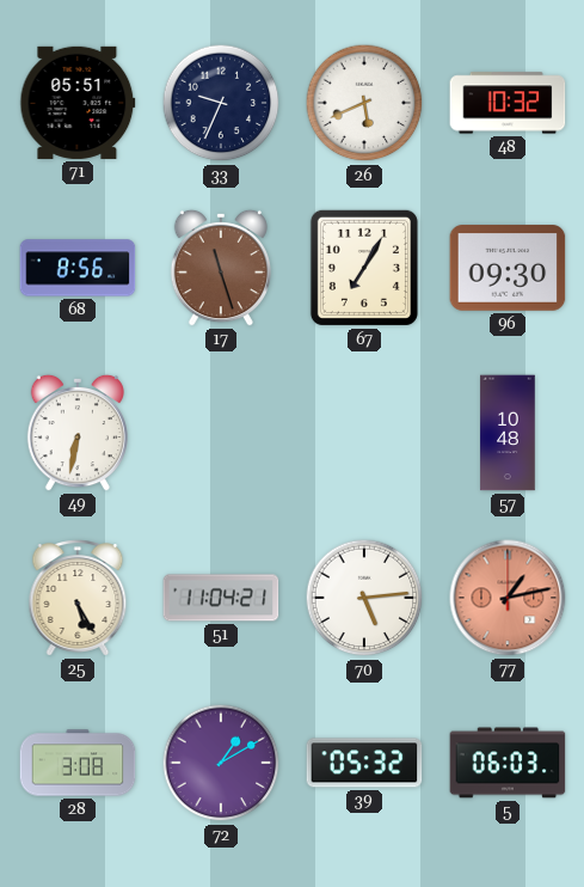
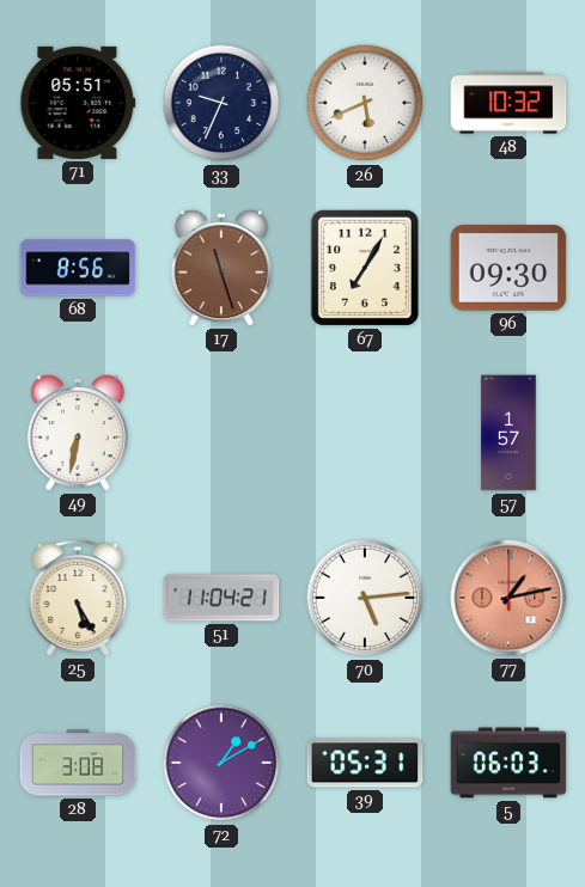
57: 10:48 -> 1:57 (508, 433)
39: 05:32 -> 05:31 (365, 763)
